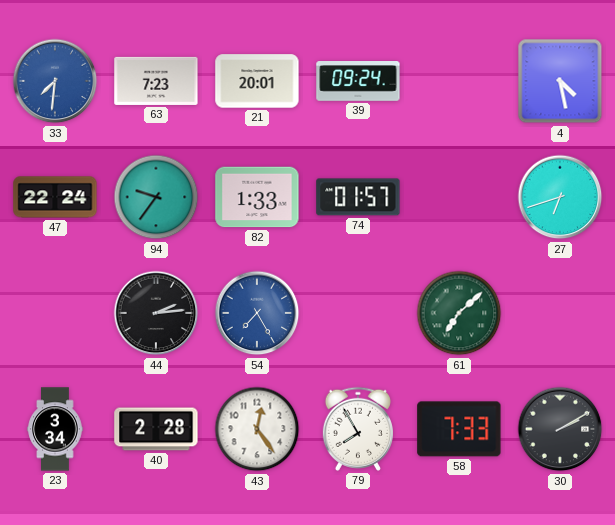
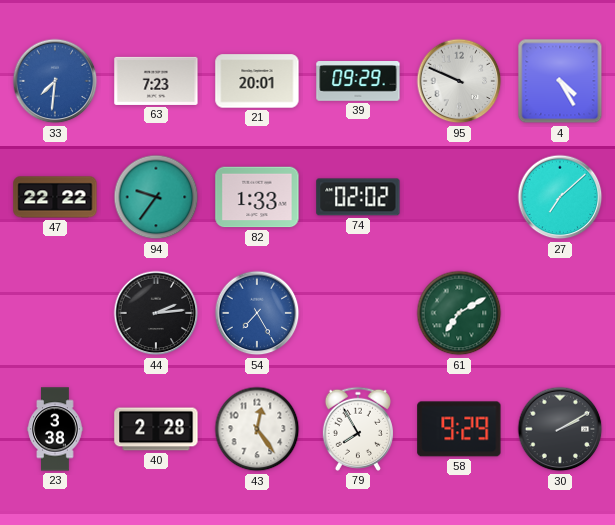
39: 09:24 -> 09:29 (358, 81)
95: none -> 9:49 (459, 81)
4: 4:28 -> 4:25 (560, 81)
47: 22:24 -> 22:22 (55, 197)
74: 01:57 -> 02:02 (358, 197)
27: 6:42 -> 7:08 (560, 197)
61: 7:08 -> 7:10 (459, 313)
23: 3:34 -> 3:38 (55, 429)
58: 7:33 -> 9:29 (459, 429)
